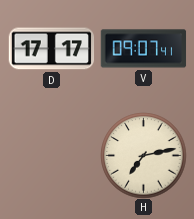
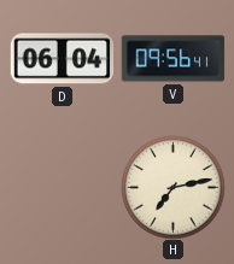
D: 17:17 -> 06:04 (62, 59)
V: 09:07 -> 09:56 (172, 59)
